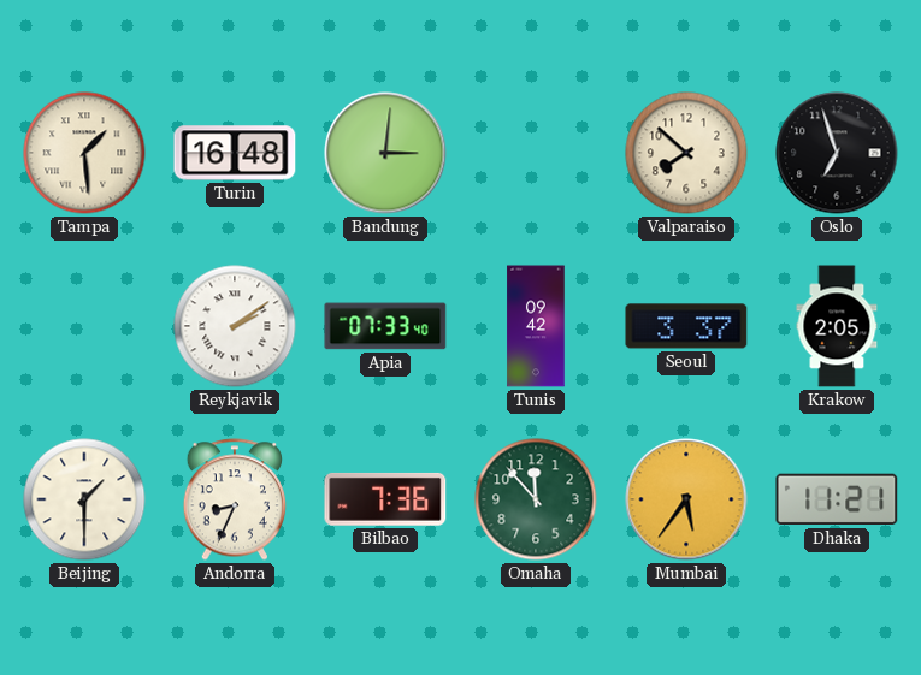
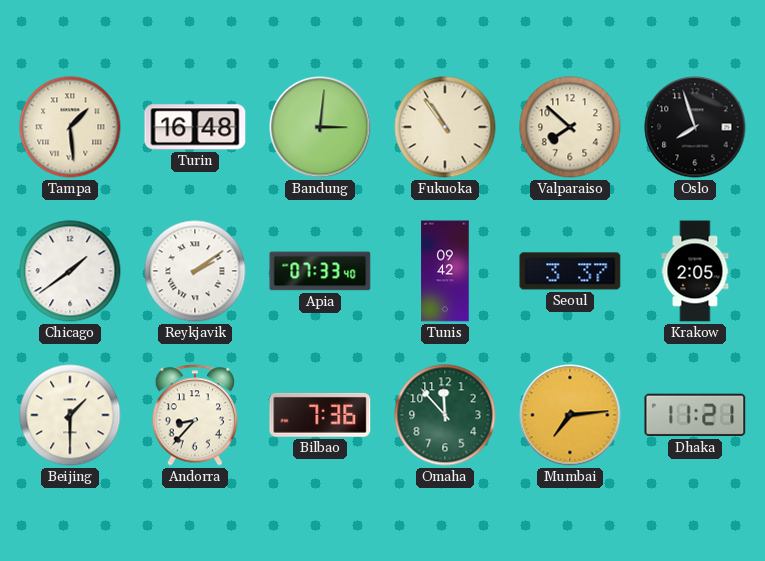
Fukuoka: none -> 10:54 (445, 127)
Oslo: 6:57 -> 7:57 (695, 127)
Chicago: none -> 1:39 (70, 271)
Andorra: 8:34 -> 8:37 (194, 415)
Mumbai: 5:36 -> 7:14 (570, 415)
